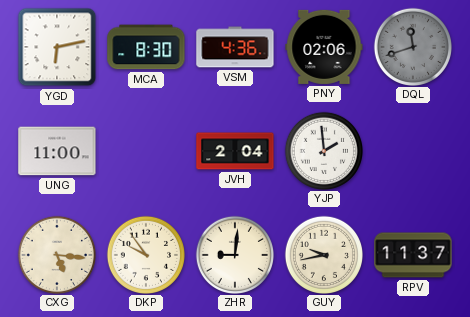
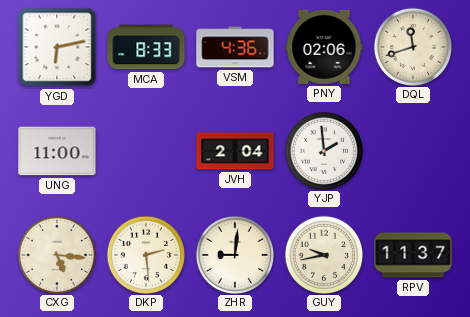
MCA: 8:30 -> 8:33 (146, 47)
DQL dial: grey -> cream (412, 46)
DKP: 9:54 -> 2:29 (145, 254)
